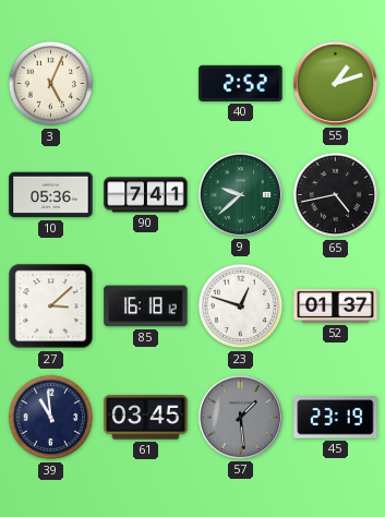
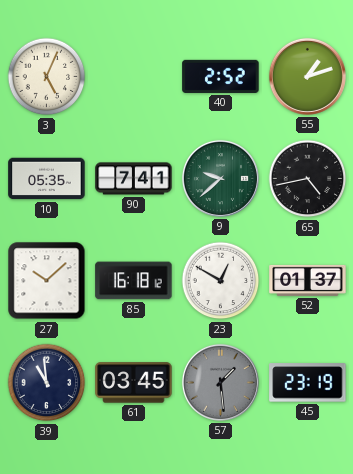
10: 05:36 -> 05:35 (47, 179)
27: 3:08 -> 10:08 (47, 281)
23: 12:48 -> 12:50 (221, 281)
